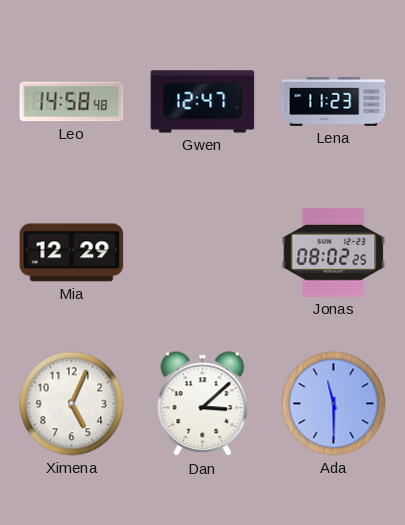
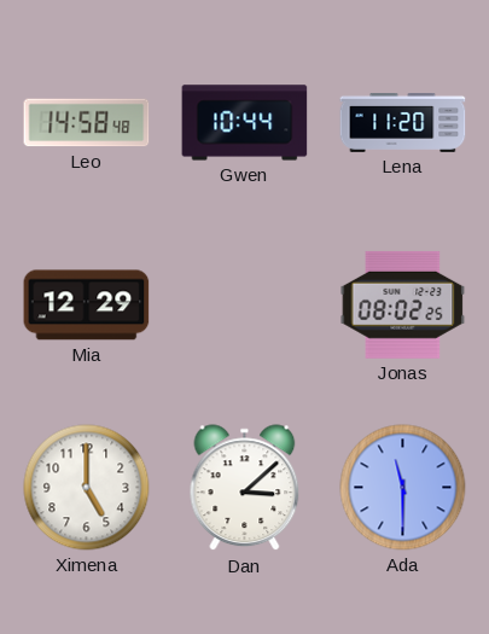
Gwen: 12:47 -> 10:44 (245, 123)
Lena: 11:23 -> 11:20 (403, 123)
Ximena: 5:04 -> 5:00 (87, 488)
